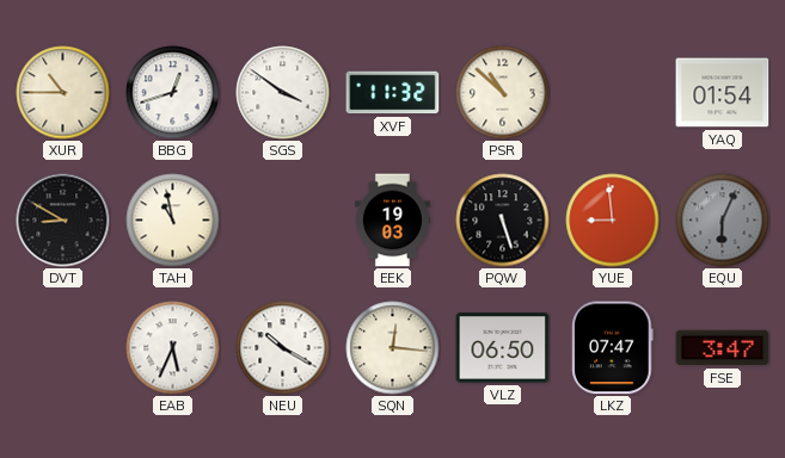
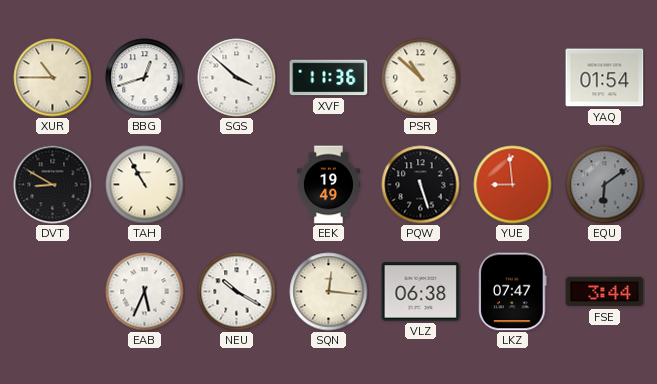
SGS: 3:51 -> 3:52 (237, 78)
XVF: 11:32 -> 11:36 (329, 78)
TAH: 10:58 -> 10:55 (145, 185)
EEK: 19:03 -> 19:49 (328, 185)
EQU: 6:04 -> 6:09 (605, 185)
VLZ: 06:50 -> 06:38 (421, 292)
FSE: 3:47 -> 3:44 (605, 292)
